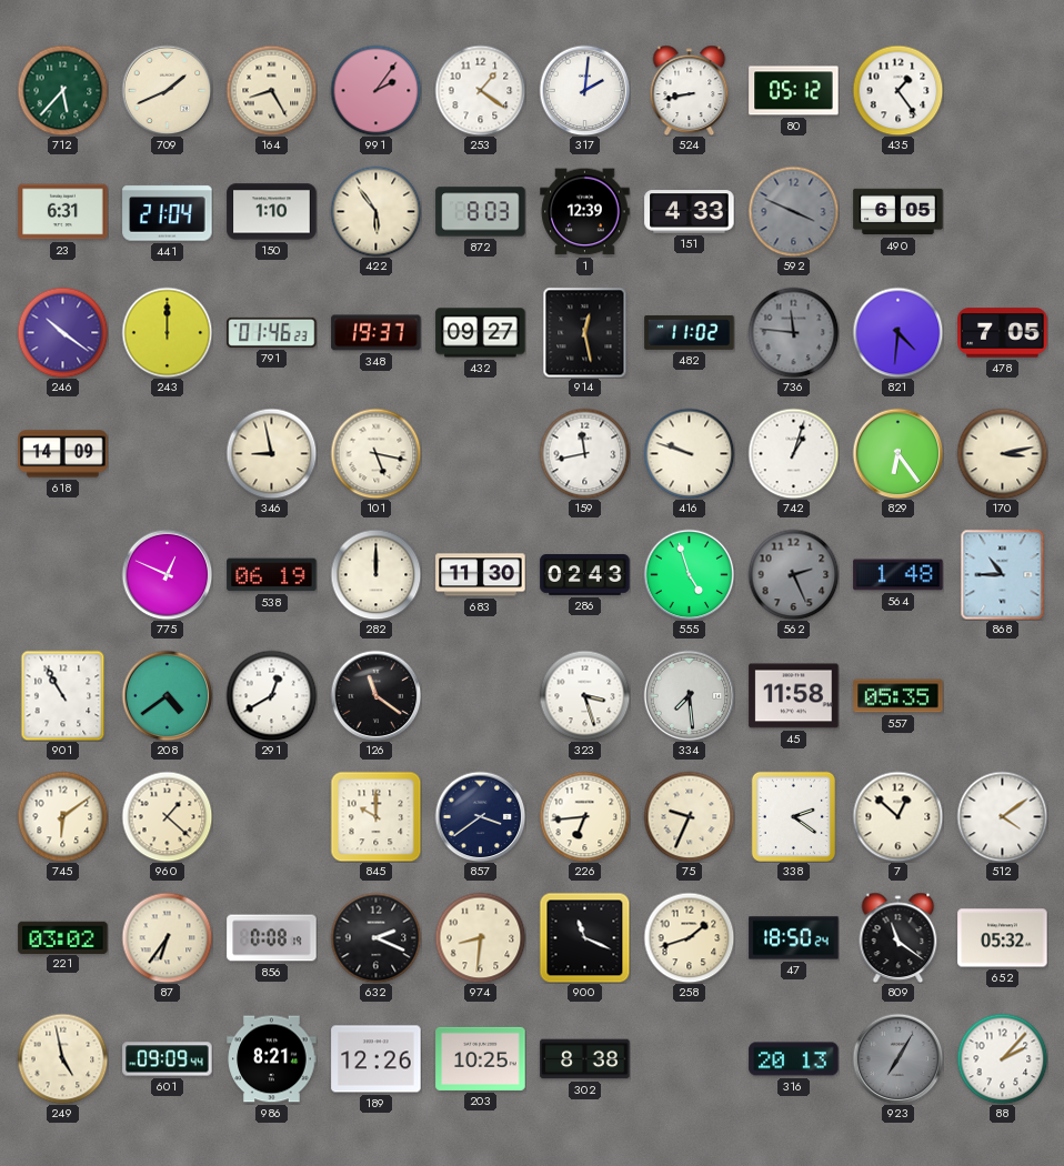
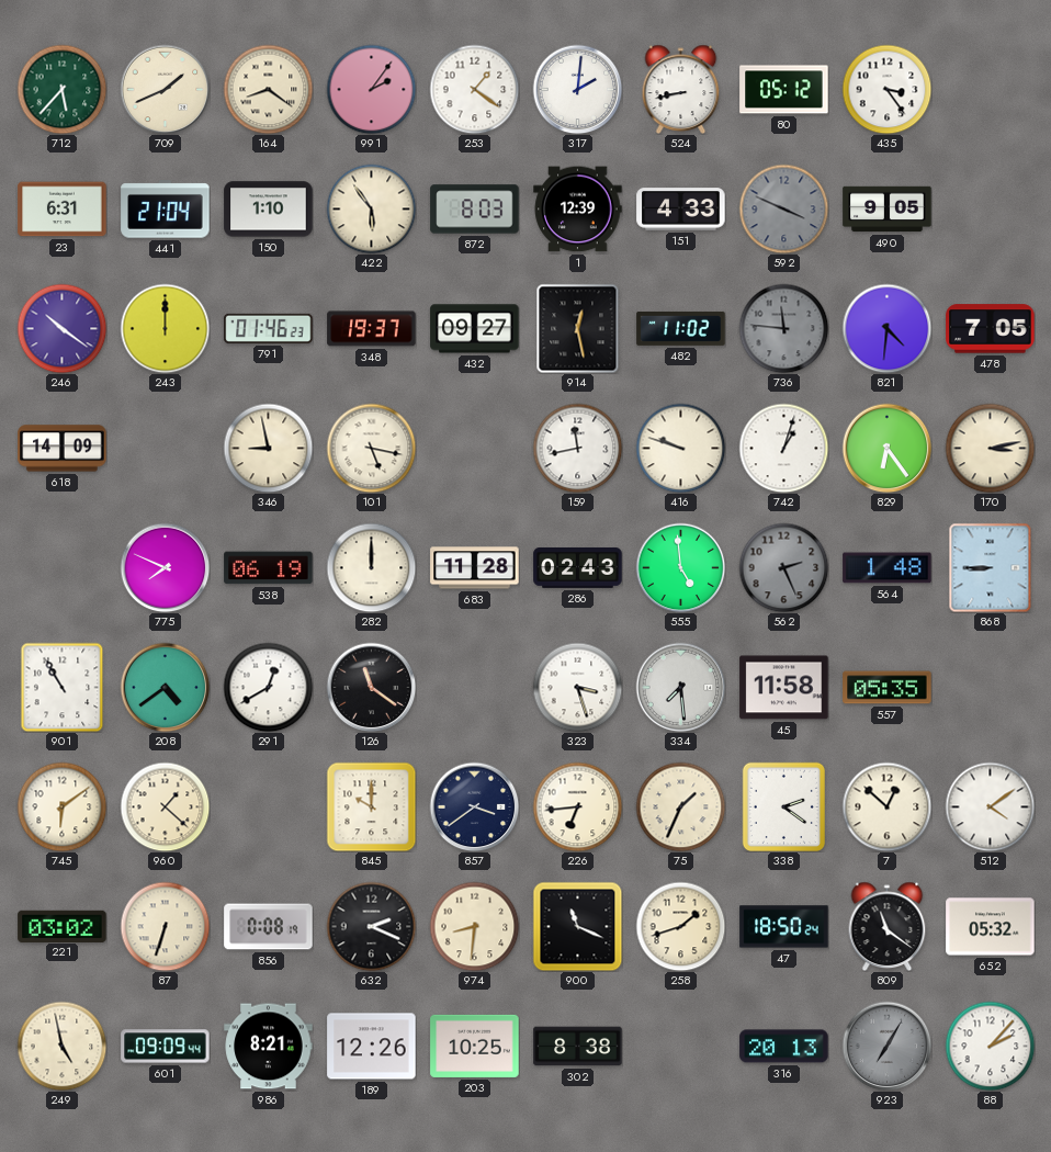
164: 8:25 -> 8:21 (268, 89)
435: 1:24 -> 3:24 (886, 89)
490: 6:05 -> 9:05 (888, 210)
775: 12:49 -> 7:49 (165, 567)
683: 11:30 -> 11:28 (475, 568)
555: 4:57 -> 4:59 (680, 567)
868: 10:45 -> 8:45 (991, 567)
75: 9:34 -> 1:34 (680, 806)
87: 6:36 -> 6:33 (165, 926)
